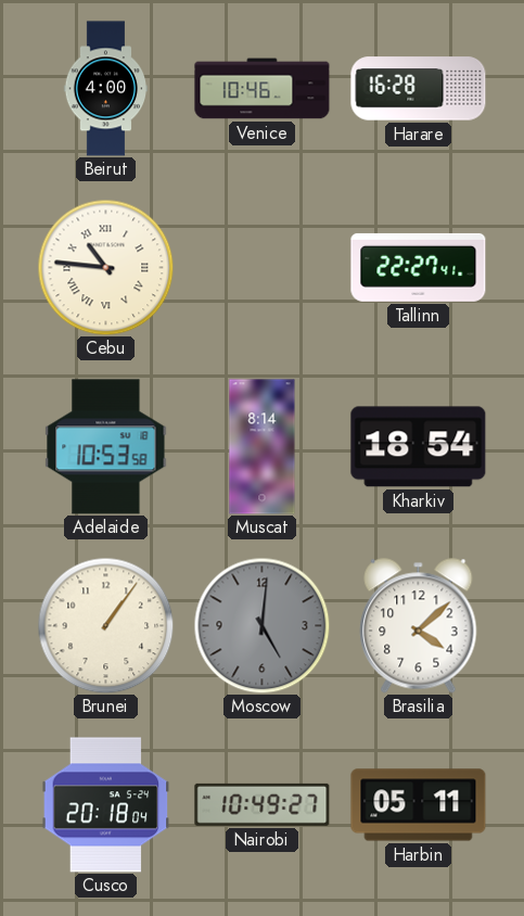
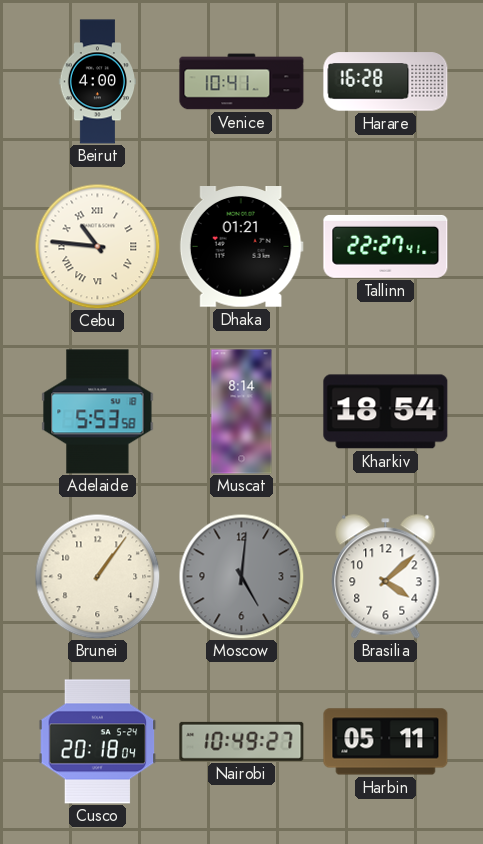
Venice: 10:46 -> 10:41 (242, 82)
Dhaka: none -> 01:21 (241, 247)
Adelaide: 10:53 -> 5:53 (98, 412)
